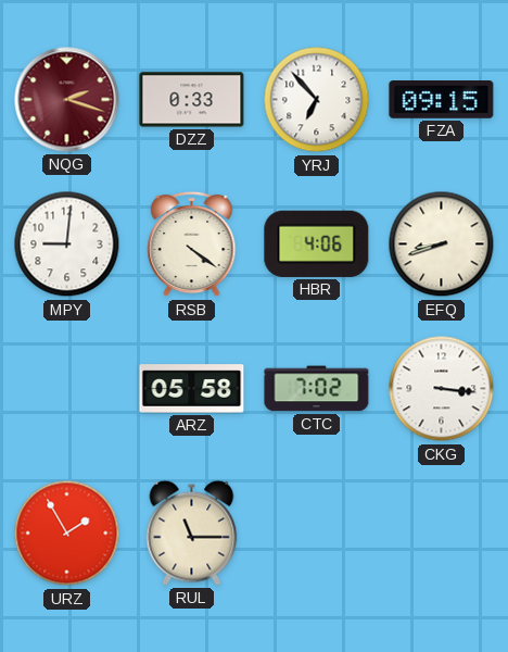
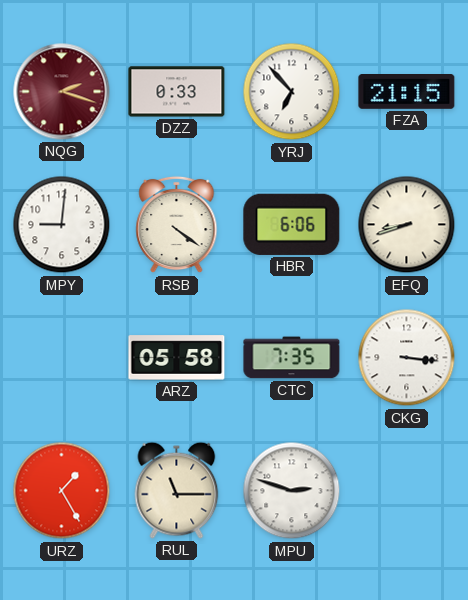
FZA: 09:15 -> 21:15 (407, 92)
HBR: 4:06 -> 6:06 (292, 224)
CTC: 7:02 -> 7:35 (292, 358)
URZ: 1:55 -> 1:25 (62, 491)
MPU: none -> 2:48 (292, 491)
